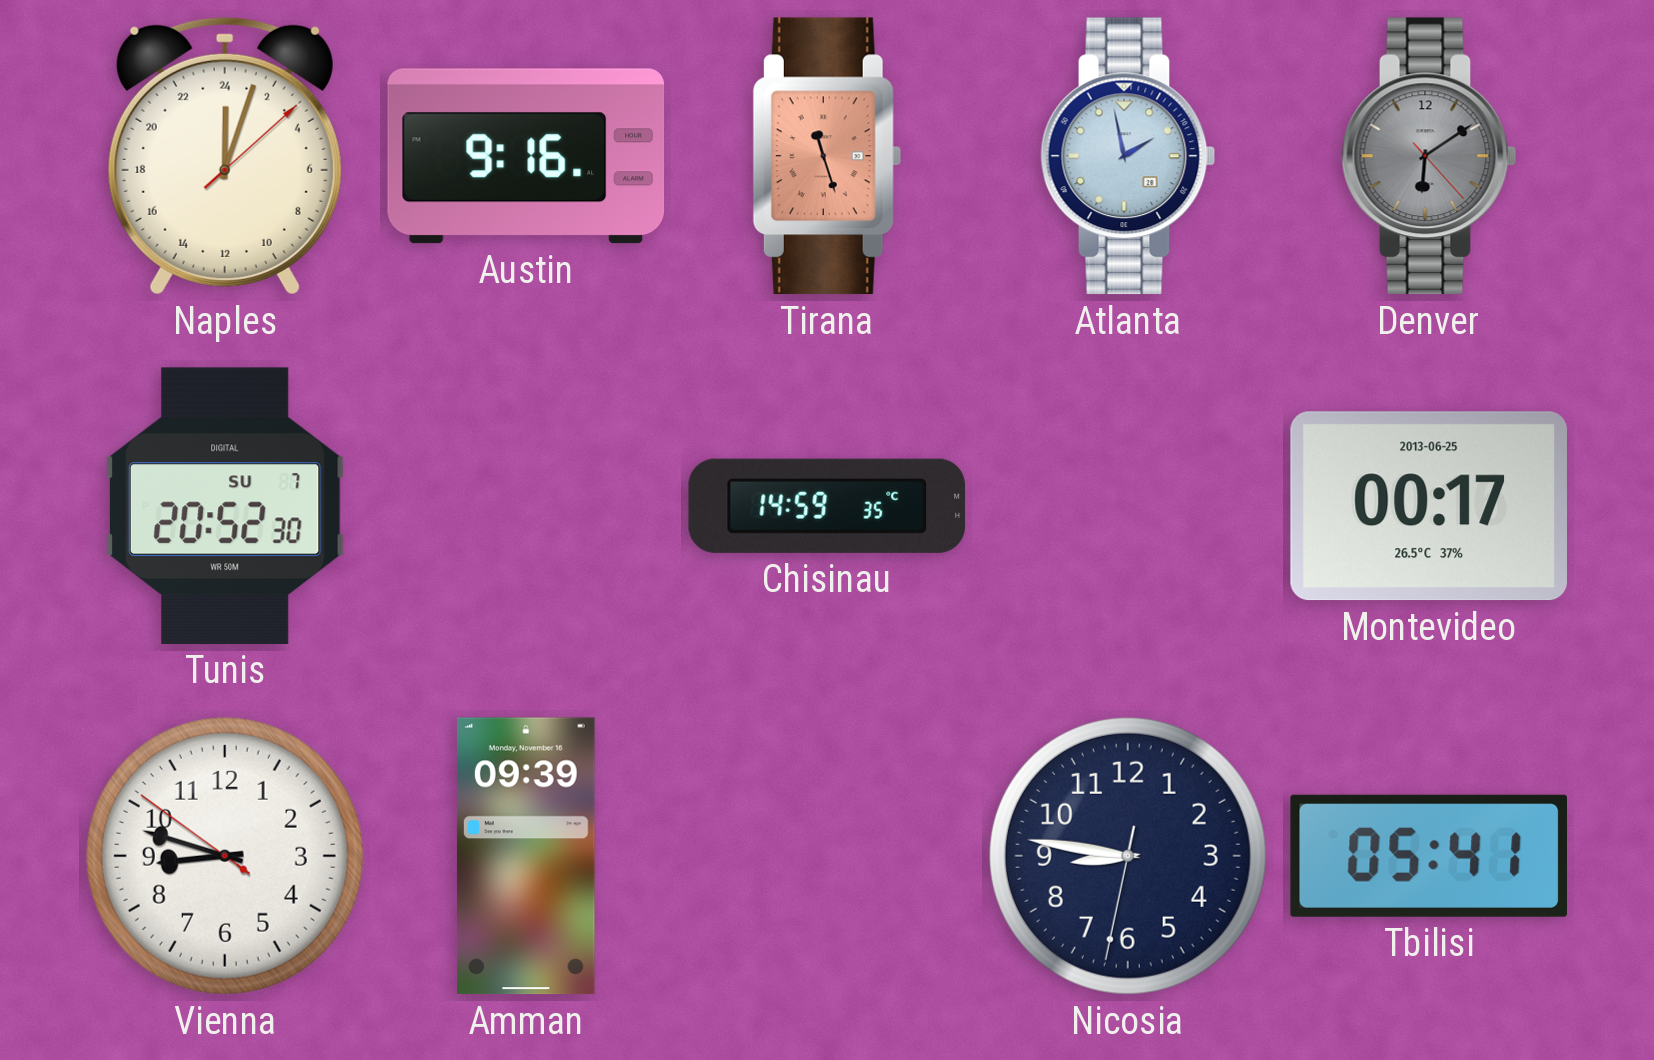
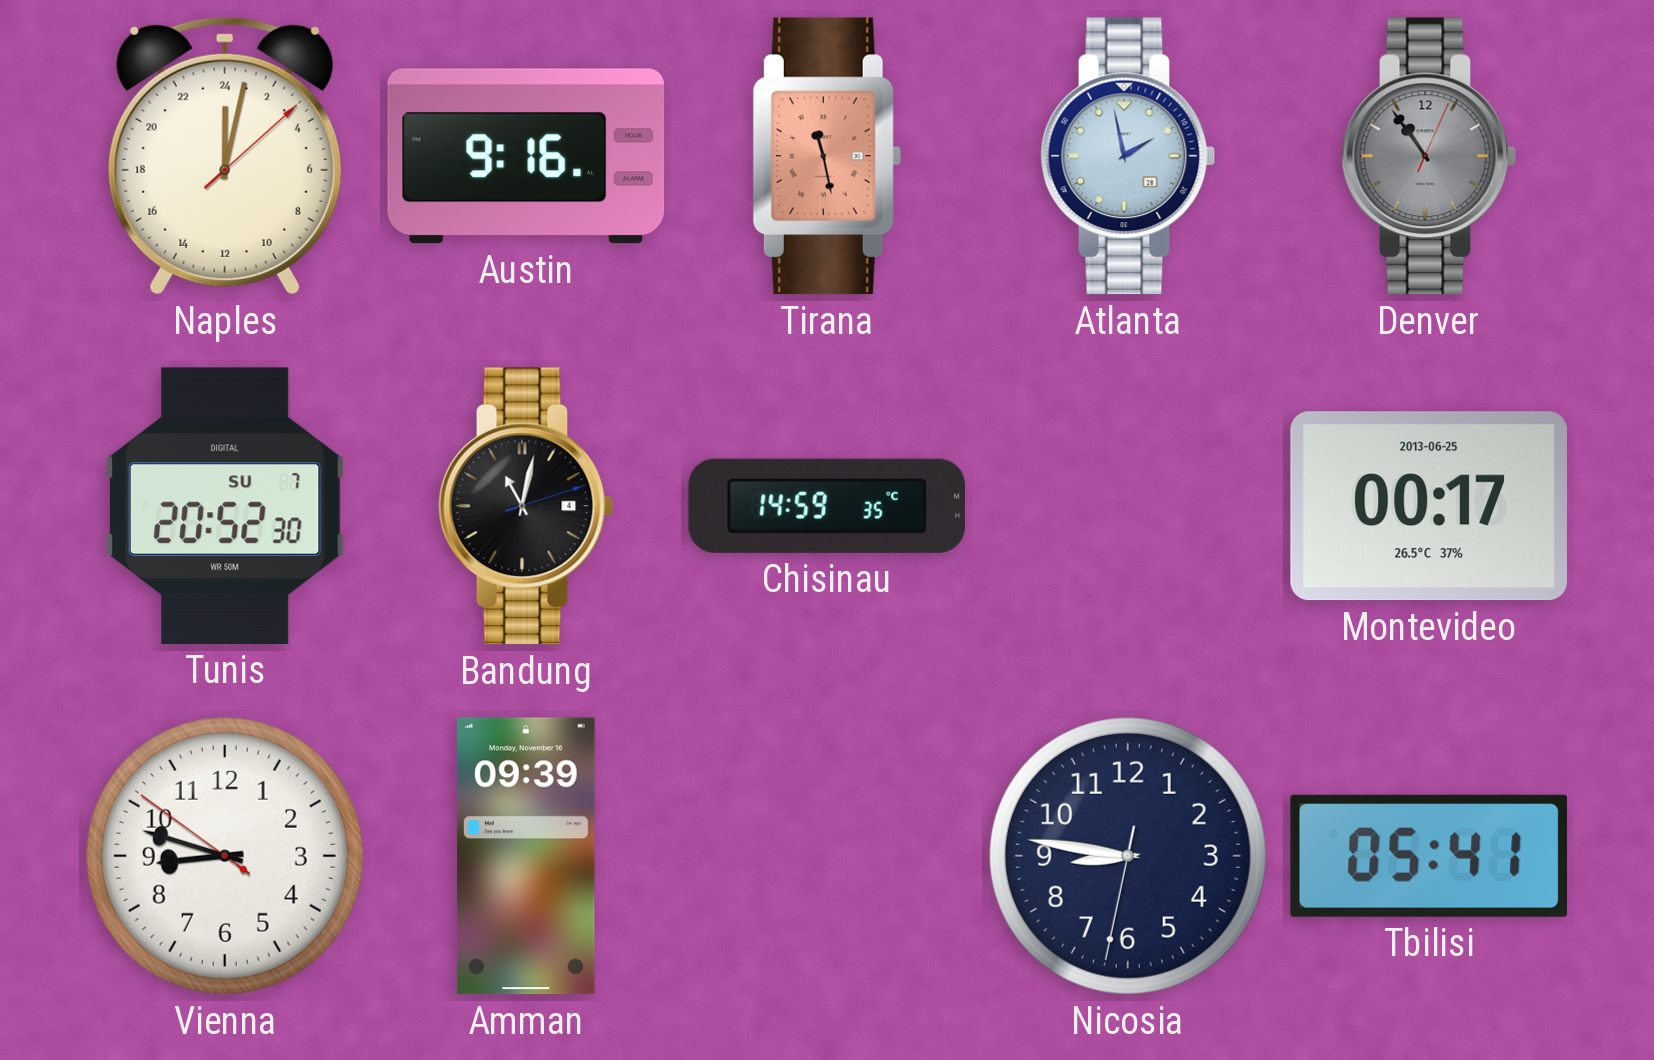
Naples: 0:03 -> 0:02 (225, 156)
Tirana: 11:27 -> 11:28 (827, 156)
Denver: 6:09 -> 10:54 (1429, 156)
Bandung: none -> 11:02 (526, 506)
